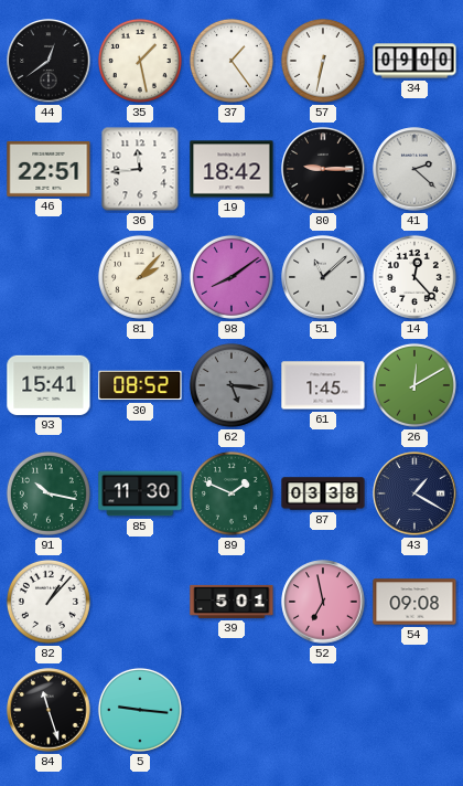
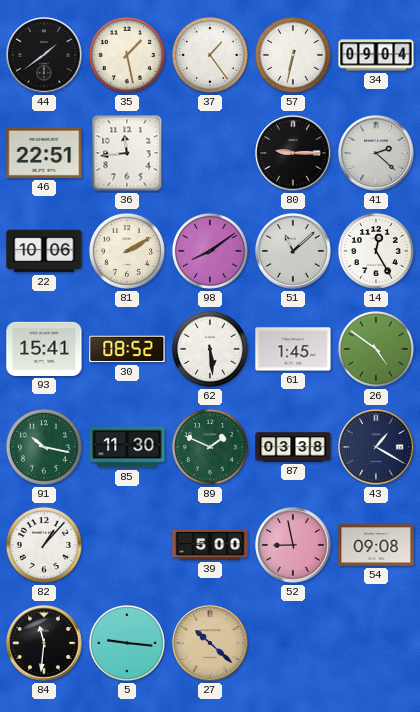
44: 12:39 -> 1:39 (44, 55)
34: 09:00 -> 09:04 (376, 55)
19: 18:42 -> none (232, 169)
22: none -> 10:06 (44, 251)
81: 2:07 -> 2:10 (127, 251)
14: 12:23 -> 12:25 (376, 251)
62: 5:16 -> 5:29 (210, 349)
62 dial: grey -> white (210, 349)
26: 12:10 -> 4:51 (376, 349)
39: 5:01 -> 5:00 (210, 545)
52: 6:58 -> 8:58 (293, 545)
84: 11:27 -> 11:31 (44, 643)
27: none -> 10:22 (210, 643)
